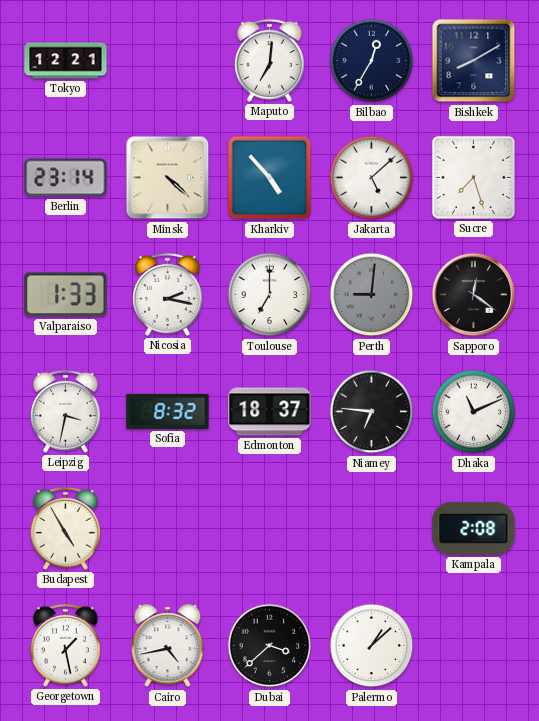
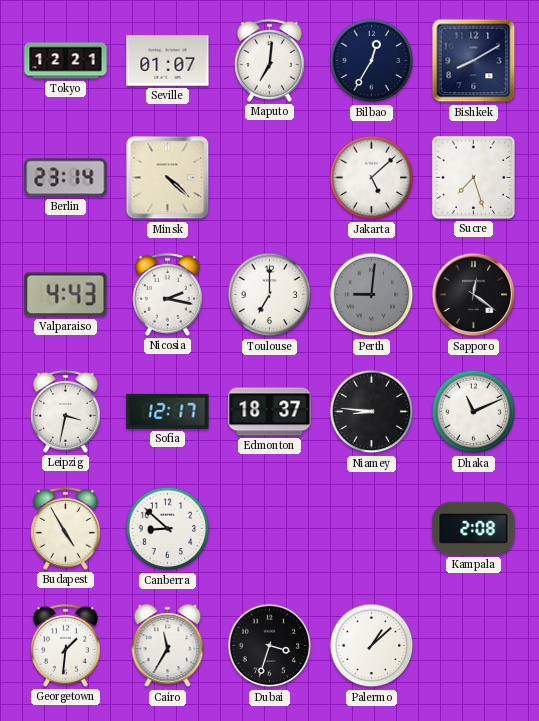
Seville: none -> 01:07 (168, 61)
Kharkiv: 4:53 -> none (270, 178)
Valparaiso: 1:33 -> 4:43 (66, 295)
Sofia: 8:32 -> 12:17 (168, 411)
Niamey: 6:46 -> 8:46 (372, 412)
Canberra: none -> 8:52 (168, 529)
Georgetown: 1:28 -> 1:31 (65, 645)
Cairo: 4:43 -> 11:35 (168, 646)
Dubai: 3:38 -> 3:33 (270, 646)
